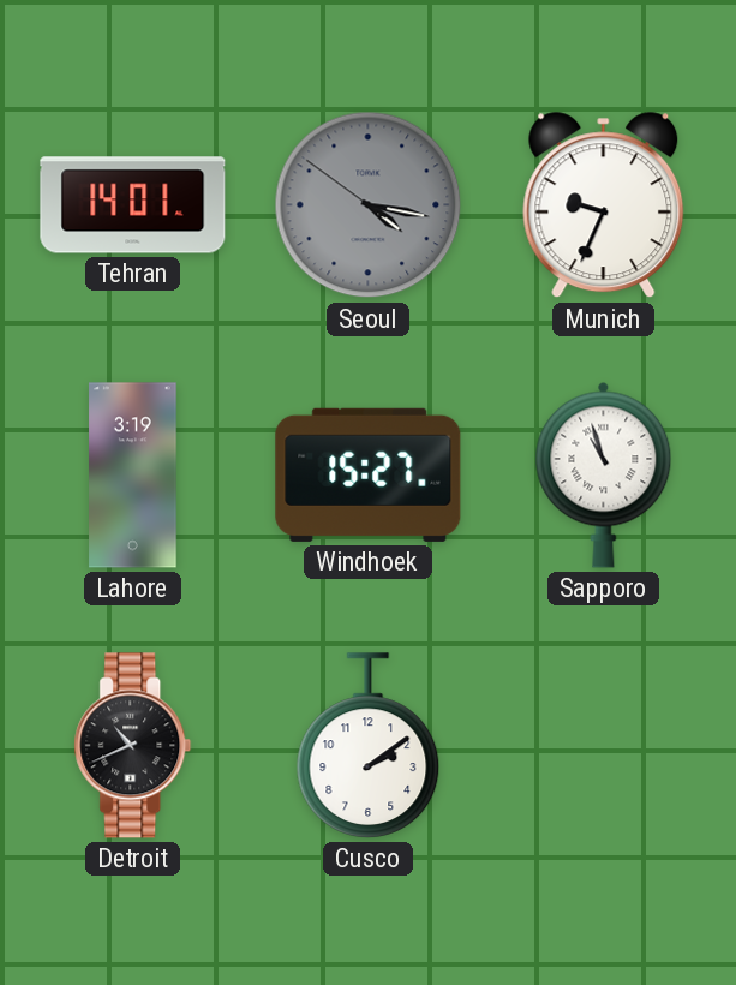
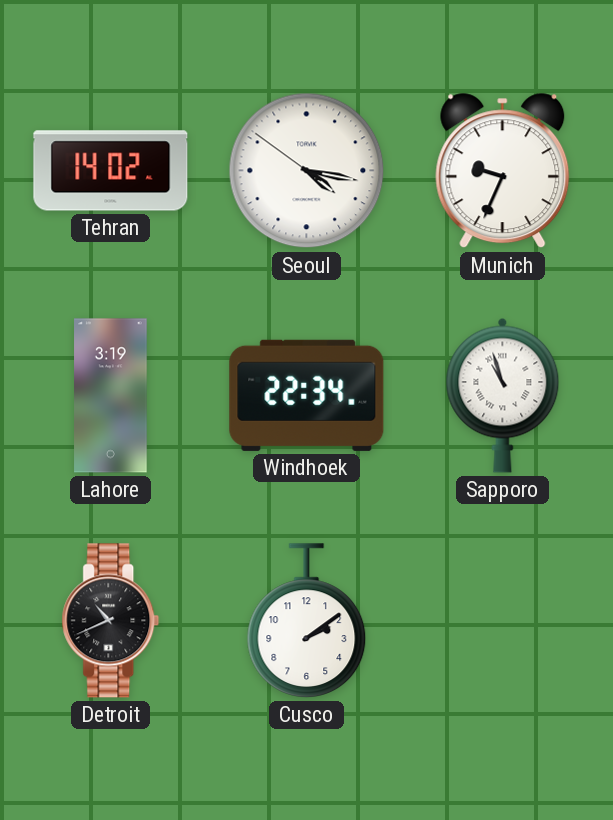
Tehran: 14:01 -> 14:02 (111, 171)
Seoul dial: grey -> white (307, 171)
Windhoek: 15:27 -> 22:34 (307, 395)
